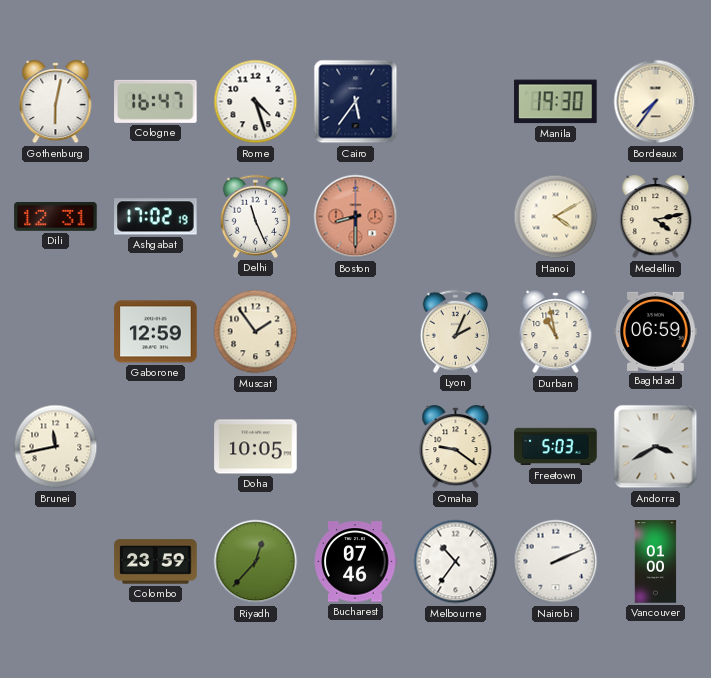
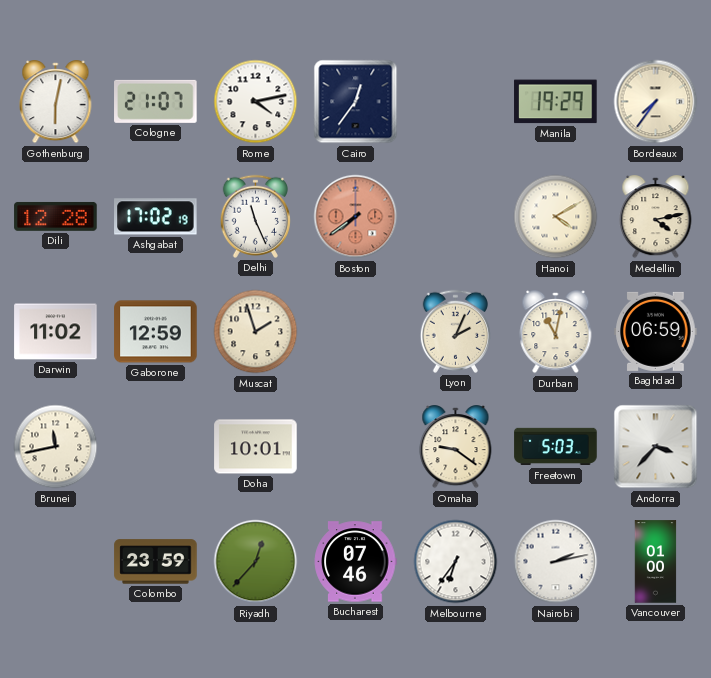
Cologne: 16:47 -> 21:07 (156, 101)
Rome: 4:27 -> 4:13 (256, 102)
Cairo: 5:36 -> 12:36 (356, 102)
Manila: 19:30 -> 19:29 (556, 102)
Dili: 12:31 -> 12:28 (56, 216)
Boston: 8:30 -> 7:39 (356, 217)
Darwin: none -> 11:02 (56, 332)
Muscat: 1:54 -> 1:57 (256, 332)
Durban: 10:58 -> 11:02 (556, 332)
Doha: 10:05 -> 10:01 (256, 447)
Andorra: 3:40 -> 3:37 (656, 447)
Melbourne: 10:36 -> 6:36 (456, 562)
Nairobi: 2:11 -> 2:13 (556, 562)
